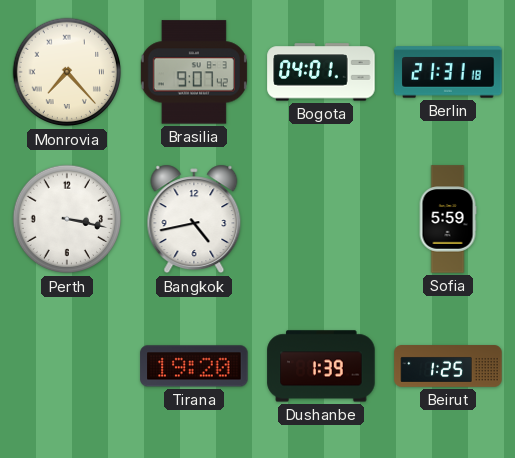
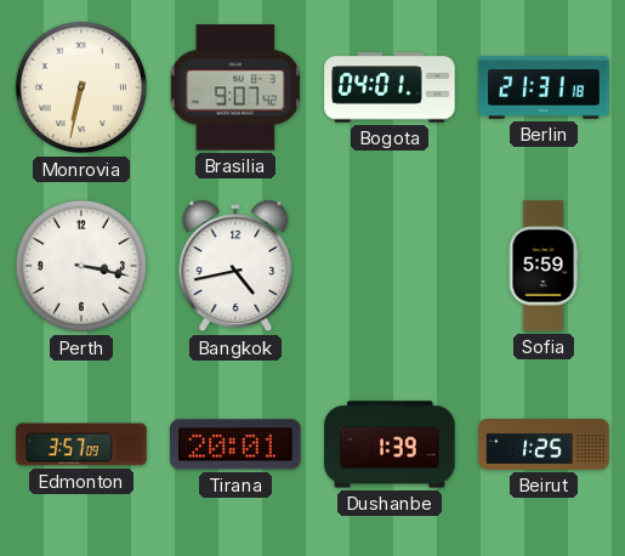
Monrovia: 7:23 -> 6:32 (81, 87)
Edmonton: none -> 3:57 (81, 444)
Tirana: 19:20 -> 20:01 (235, 444)
